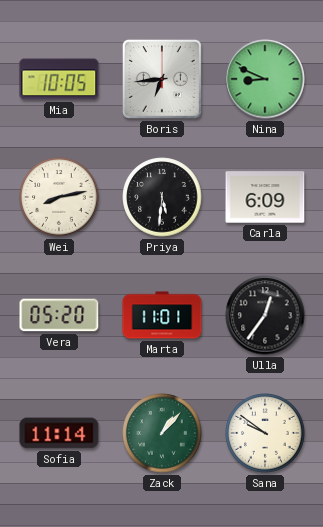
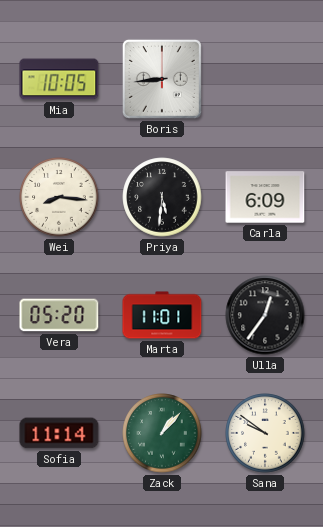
Boris: 6:44 -> 8:44 (162, 79)
Nina: 8:49 -> none (265, 79)
Wei: 8:13 -> 8:16 (59, 197)
